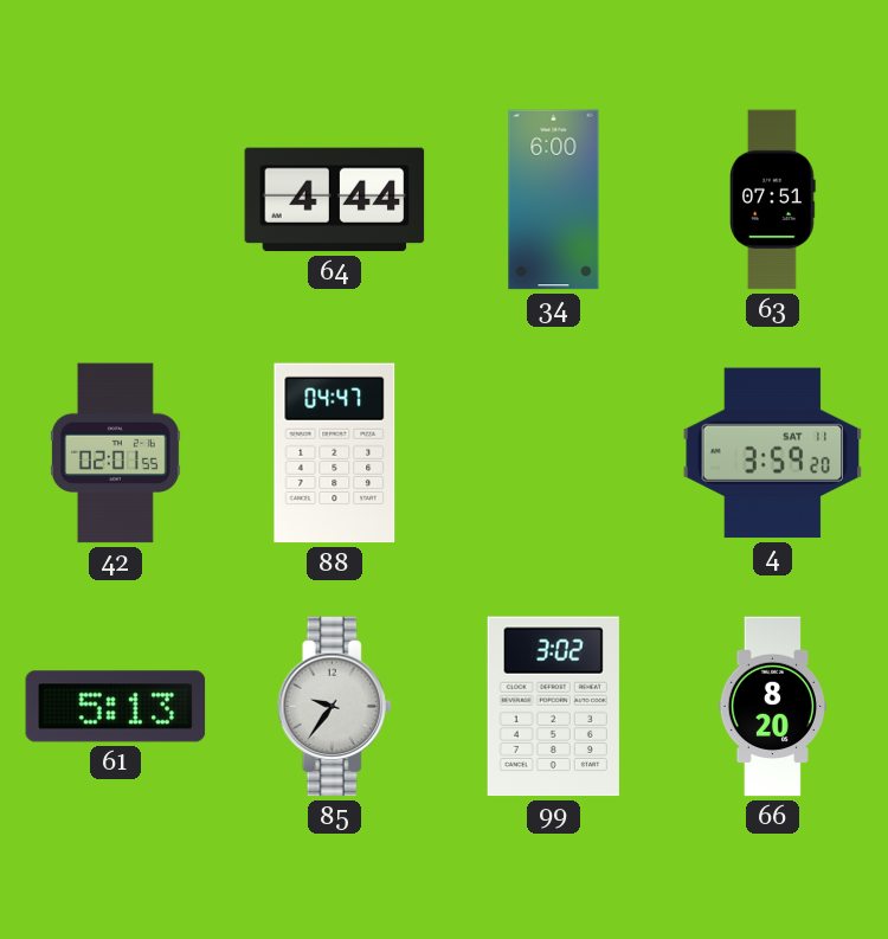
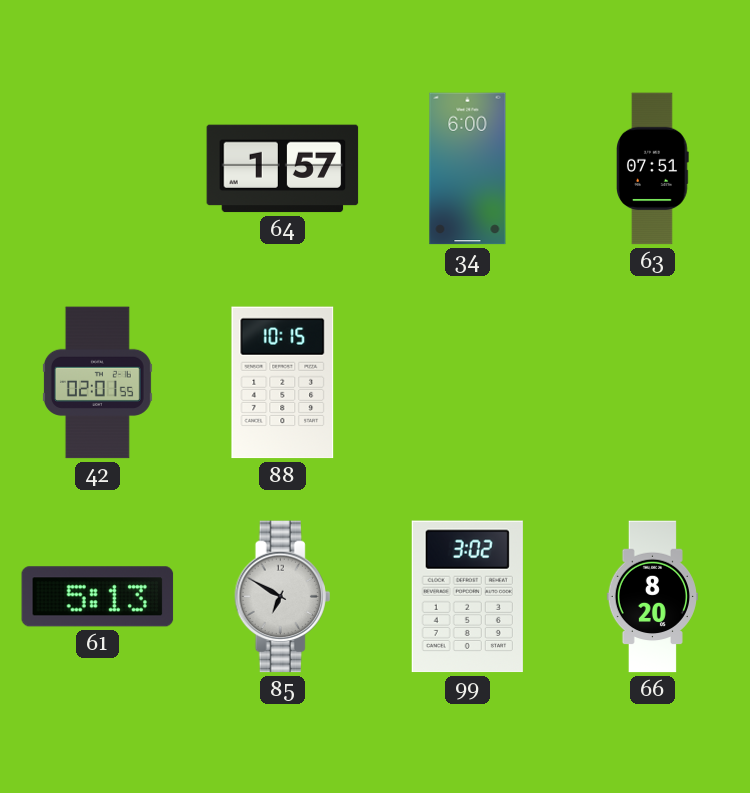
64: 4:44 -> 1:57 (283, 169)
88: 04:47 -> 10:15 (283, 383)
4: 3:59 -> none (773, 454)
85: 9:36 -> 6:50 (283, 597)
